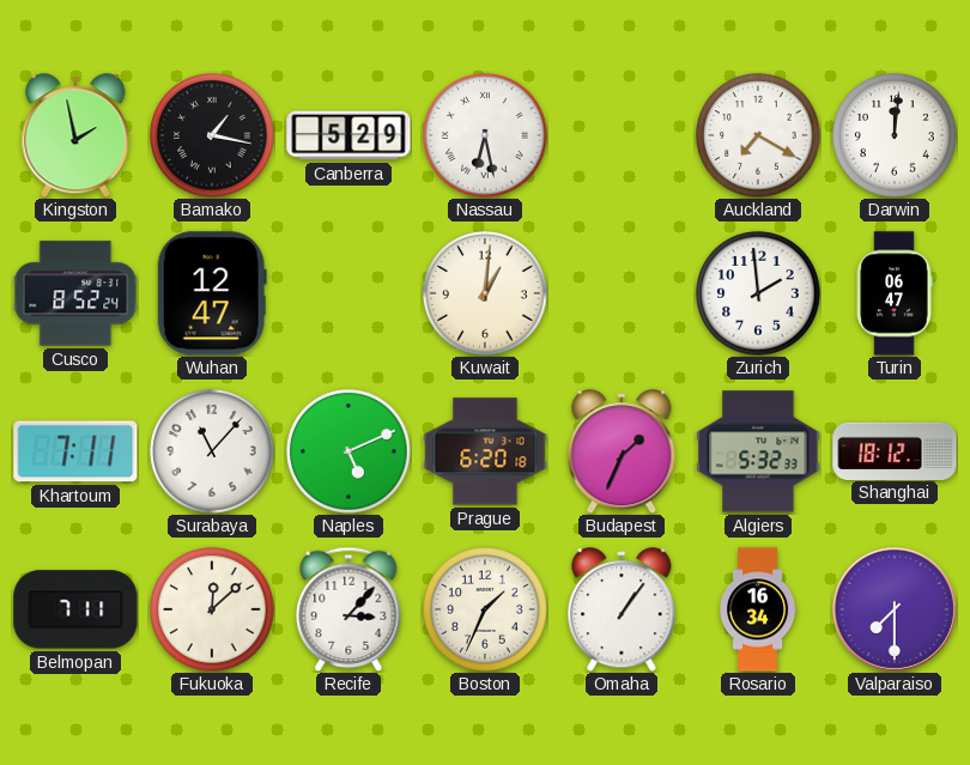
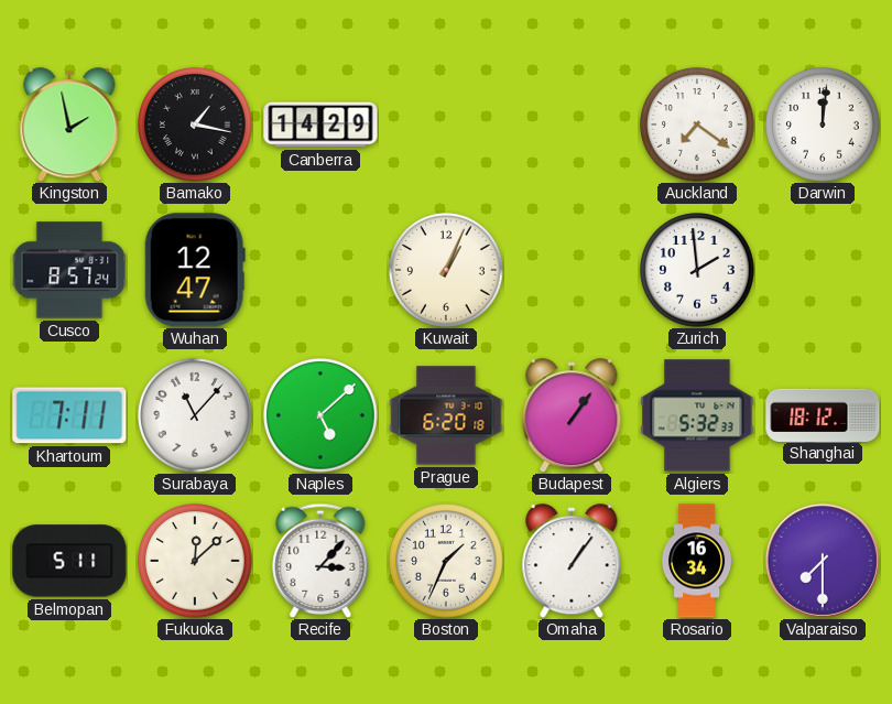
Canberra: 5:29 -> 14:29 (320, 124)
Nassau: 6:28 -> none (485, 135)
Auckland: 7:20 -> 7:21 (697, 124)
Cusco: 8:52 -> 8:57 (69, 270)
Kuwait: 1:01 -> 1:04 (446, 270)
Turin: 06:47 -> none (895, 293)
Naples: 5:11 -> 5:08 (320, 415)
Budapest: 1:34 -> 1:06 (572, 415)
Belmopan: 7:11 -> 5:11 (69, 561)
